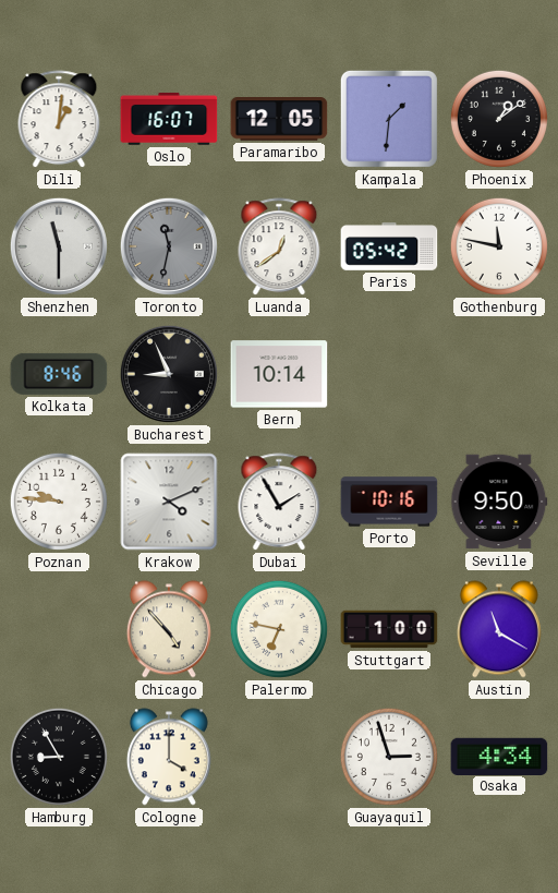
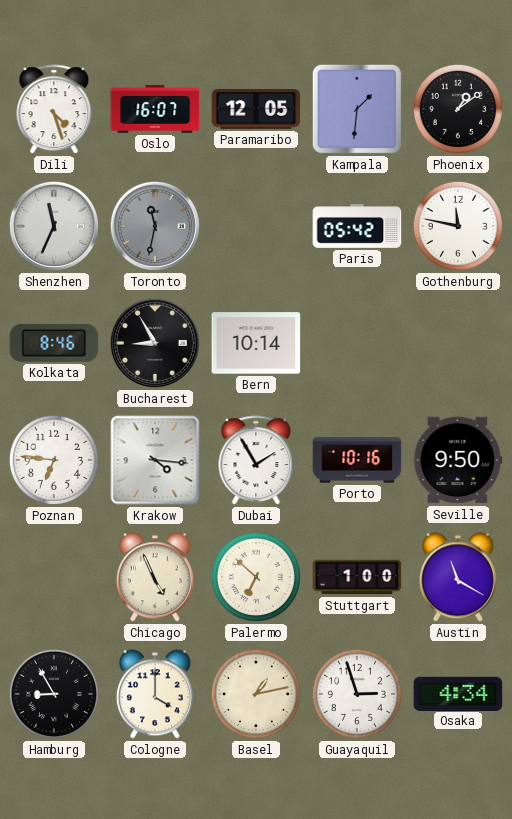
Dili: 1:01 -> 4:27 (54, 110)
Shenzhen: 11:30 -> 11:34 (54, 226)
Luanda: 12:39 -> none (279, 248)
Bucharest: 8:56 -> 8:55 (155, 343)
Poznan: 9:46 -> 6:46 (54, 460)
Krakow: 4:11 -> 4:16 (155, 460)
Chicago: 4:53 -> 4:56 (155, 577)
Palermo: 6:47 -> 6:52 (256, 577)
Basel: none -> 1:13 (256, 694)
